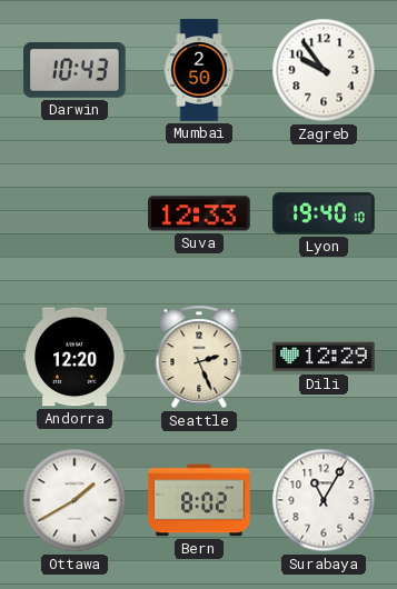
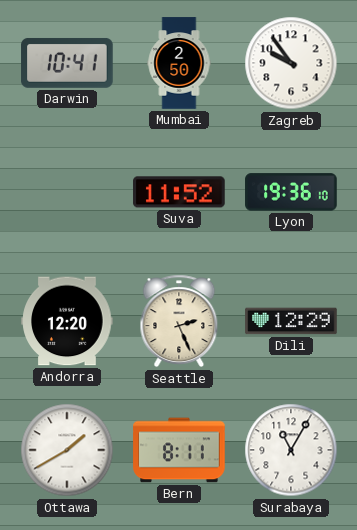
Darwin: 10:43 -> 10:41 (67, 63)
Suva: 12:33 -> 11:52 (179, 192)
Lyon: 19:40 -> 19:36 (291, 192)
Bern: 8:02 -> 8:11 (179, 450)
